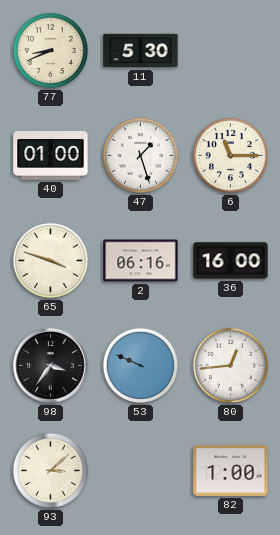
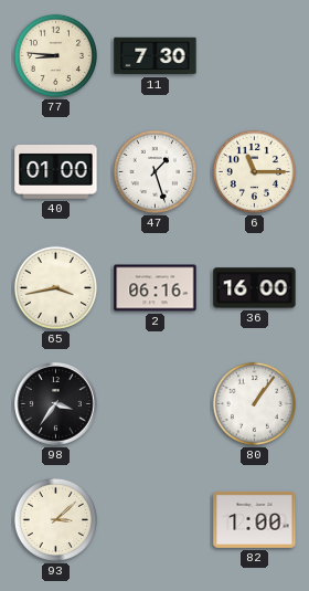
77: 8:41 -> 8:46 (55, 55)
11: 5:30 -> 7:30 (156, 56)
65: 3:48 -> 3:43 (55, 287)
53: 9:49 -> none (140, 365)
80: 12:44 -> 1:06 (254, 403)
